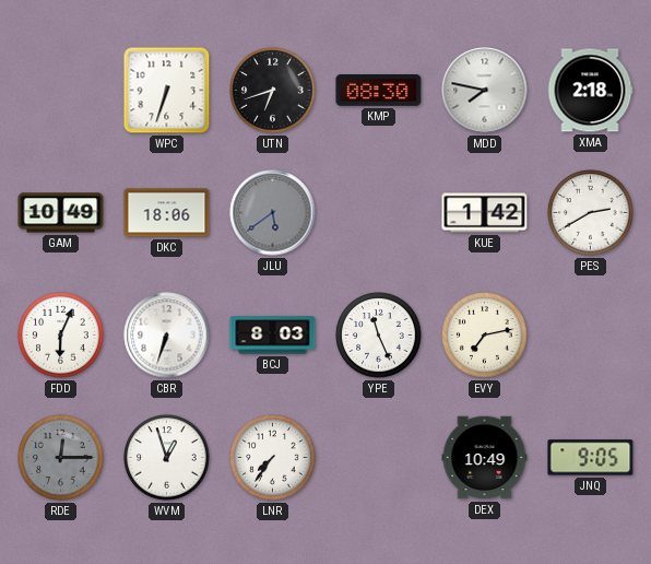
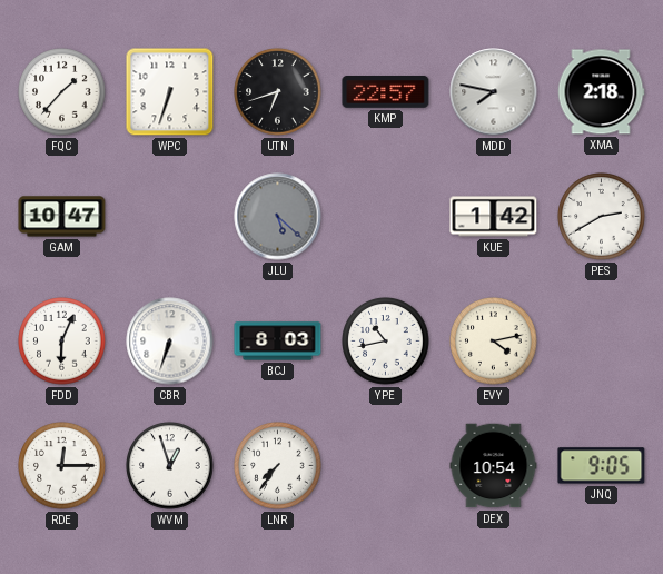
FQC: none -> 1:37 (62, 92)
KMP: 08:30 -> 22:57 (386, 92)
GAM: 10:49 -> 10:47 (62, 217)
DKC: 18:06 -> none (167, 213)
JLU: 5:39 -> 5:22 (278, 217)
YPE: 11:26 -> 10:43 (386, 342)
EVY: 7:13 -> 4:13 (494, 342)
RDE dial: grey -> white (62, 466)
DEX: 10:49 -> 10:54 (494, 466)
